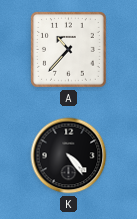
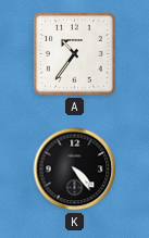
A: 10:37 -> 10:36 (75, 54)
